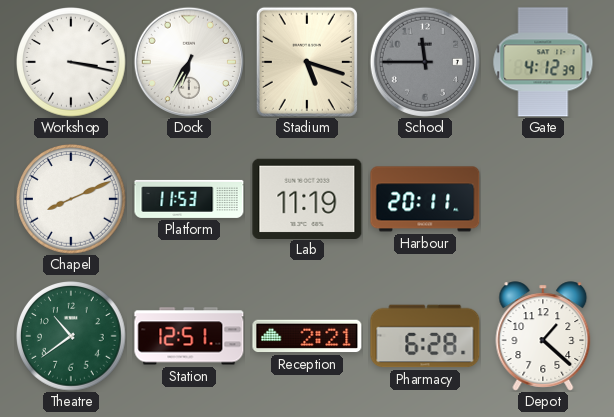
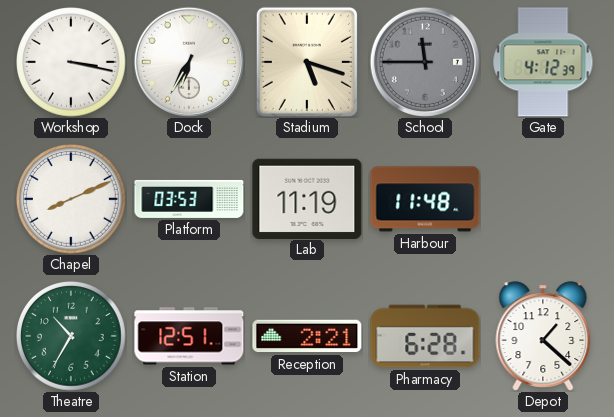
Platform: 11:53 -> 03:53 (189, 199)
Harbour: 20:11 -> 11:48 (425, 199)
Theatre: 10:39 -> 10:35 (72, 337)
